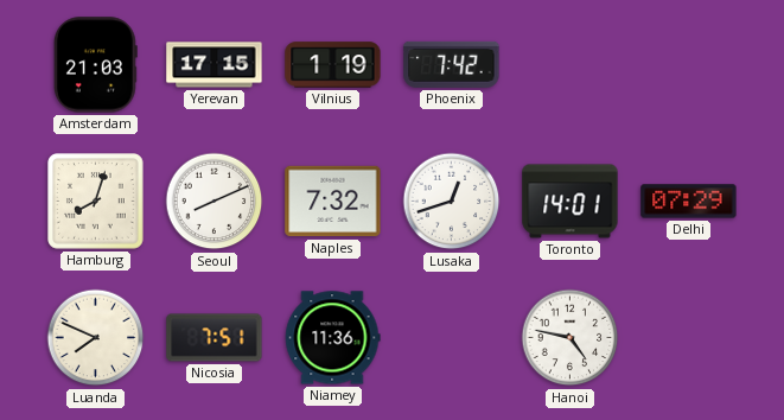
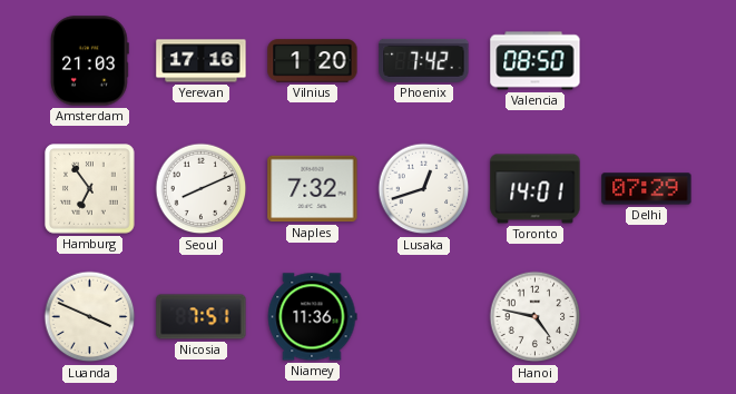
Yerevan: 17:15 -> 17:16 (202, 61)
Vilnius: 1:19 -> 1:20 (313, 61)
Valencia: none -> 08:50 (536, 61)
Hamburg: 8:03 -> 6:54 (90, 189)
Luanda: 7:49 -> 3:49 (90, 317)
